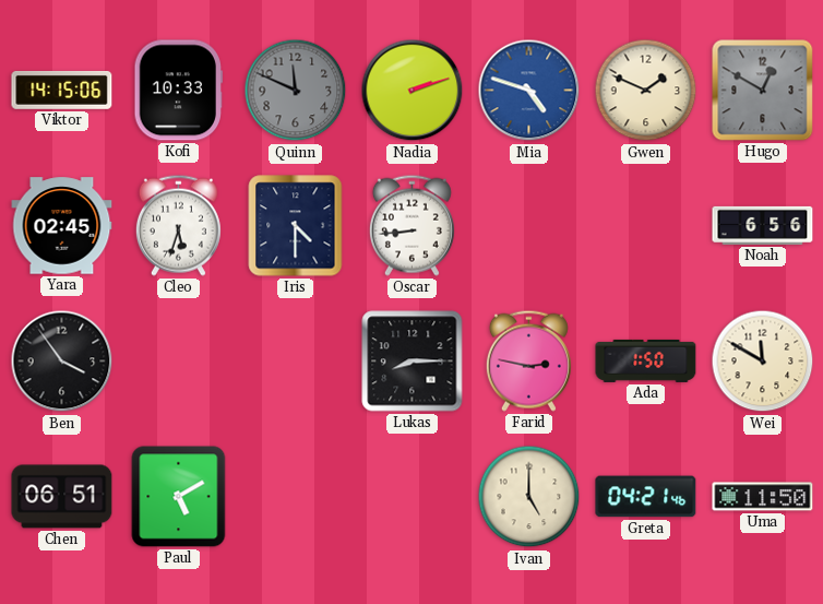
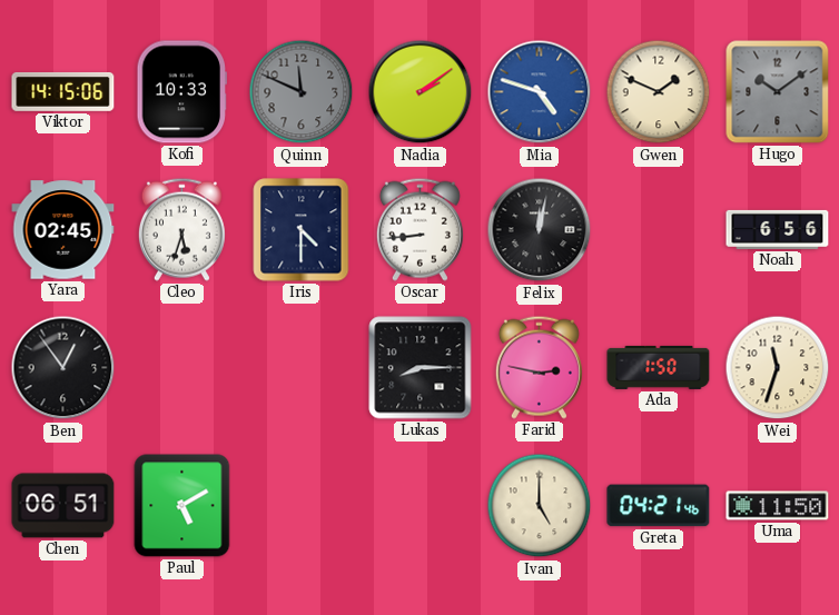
Nadia: 2:12 -> 2:09 (421, 92)
Hugo: 12:50 -> 10:09 (778, 92)
Felix: none -> 12:02 (540, 230)
Ben: 3:54 -> 12:54 (63, 368)
Wei: 11:50 -> 11:33 (778, 368)
